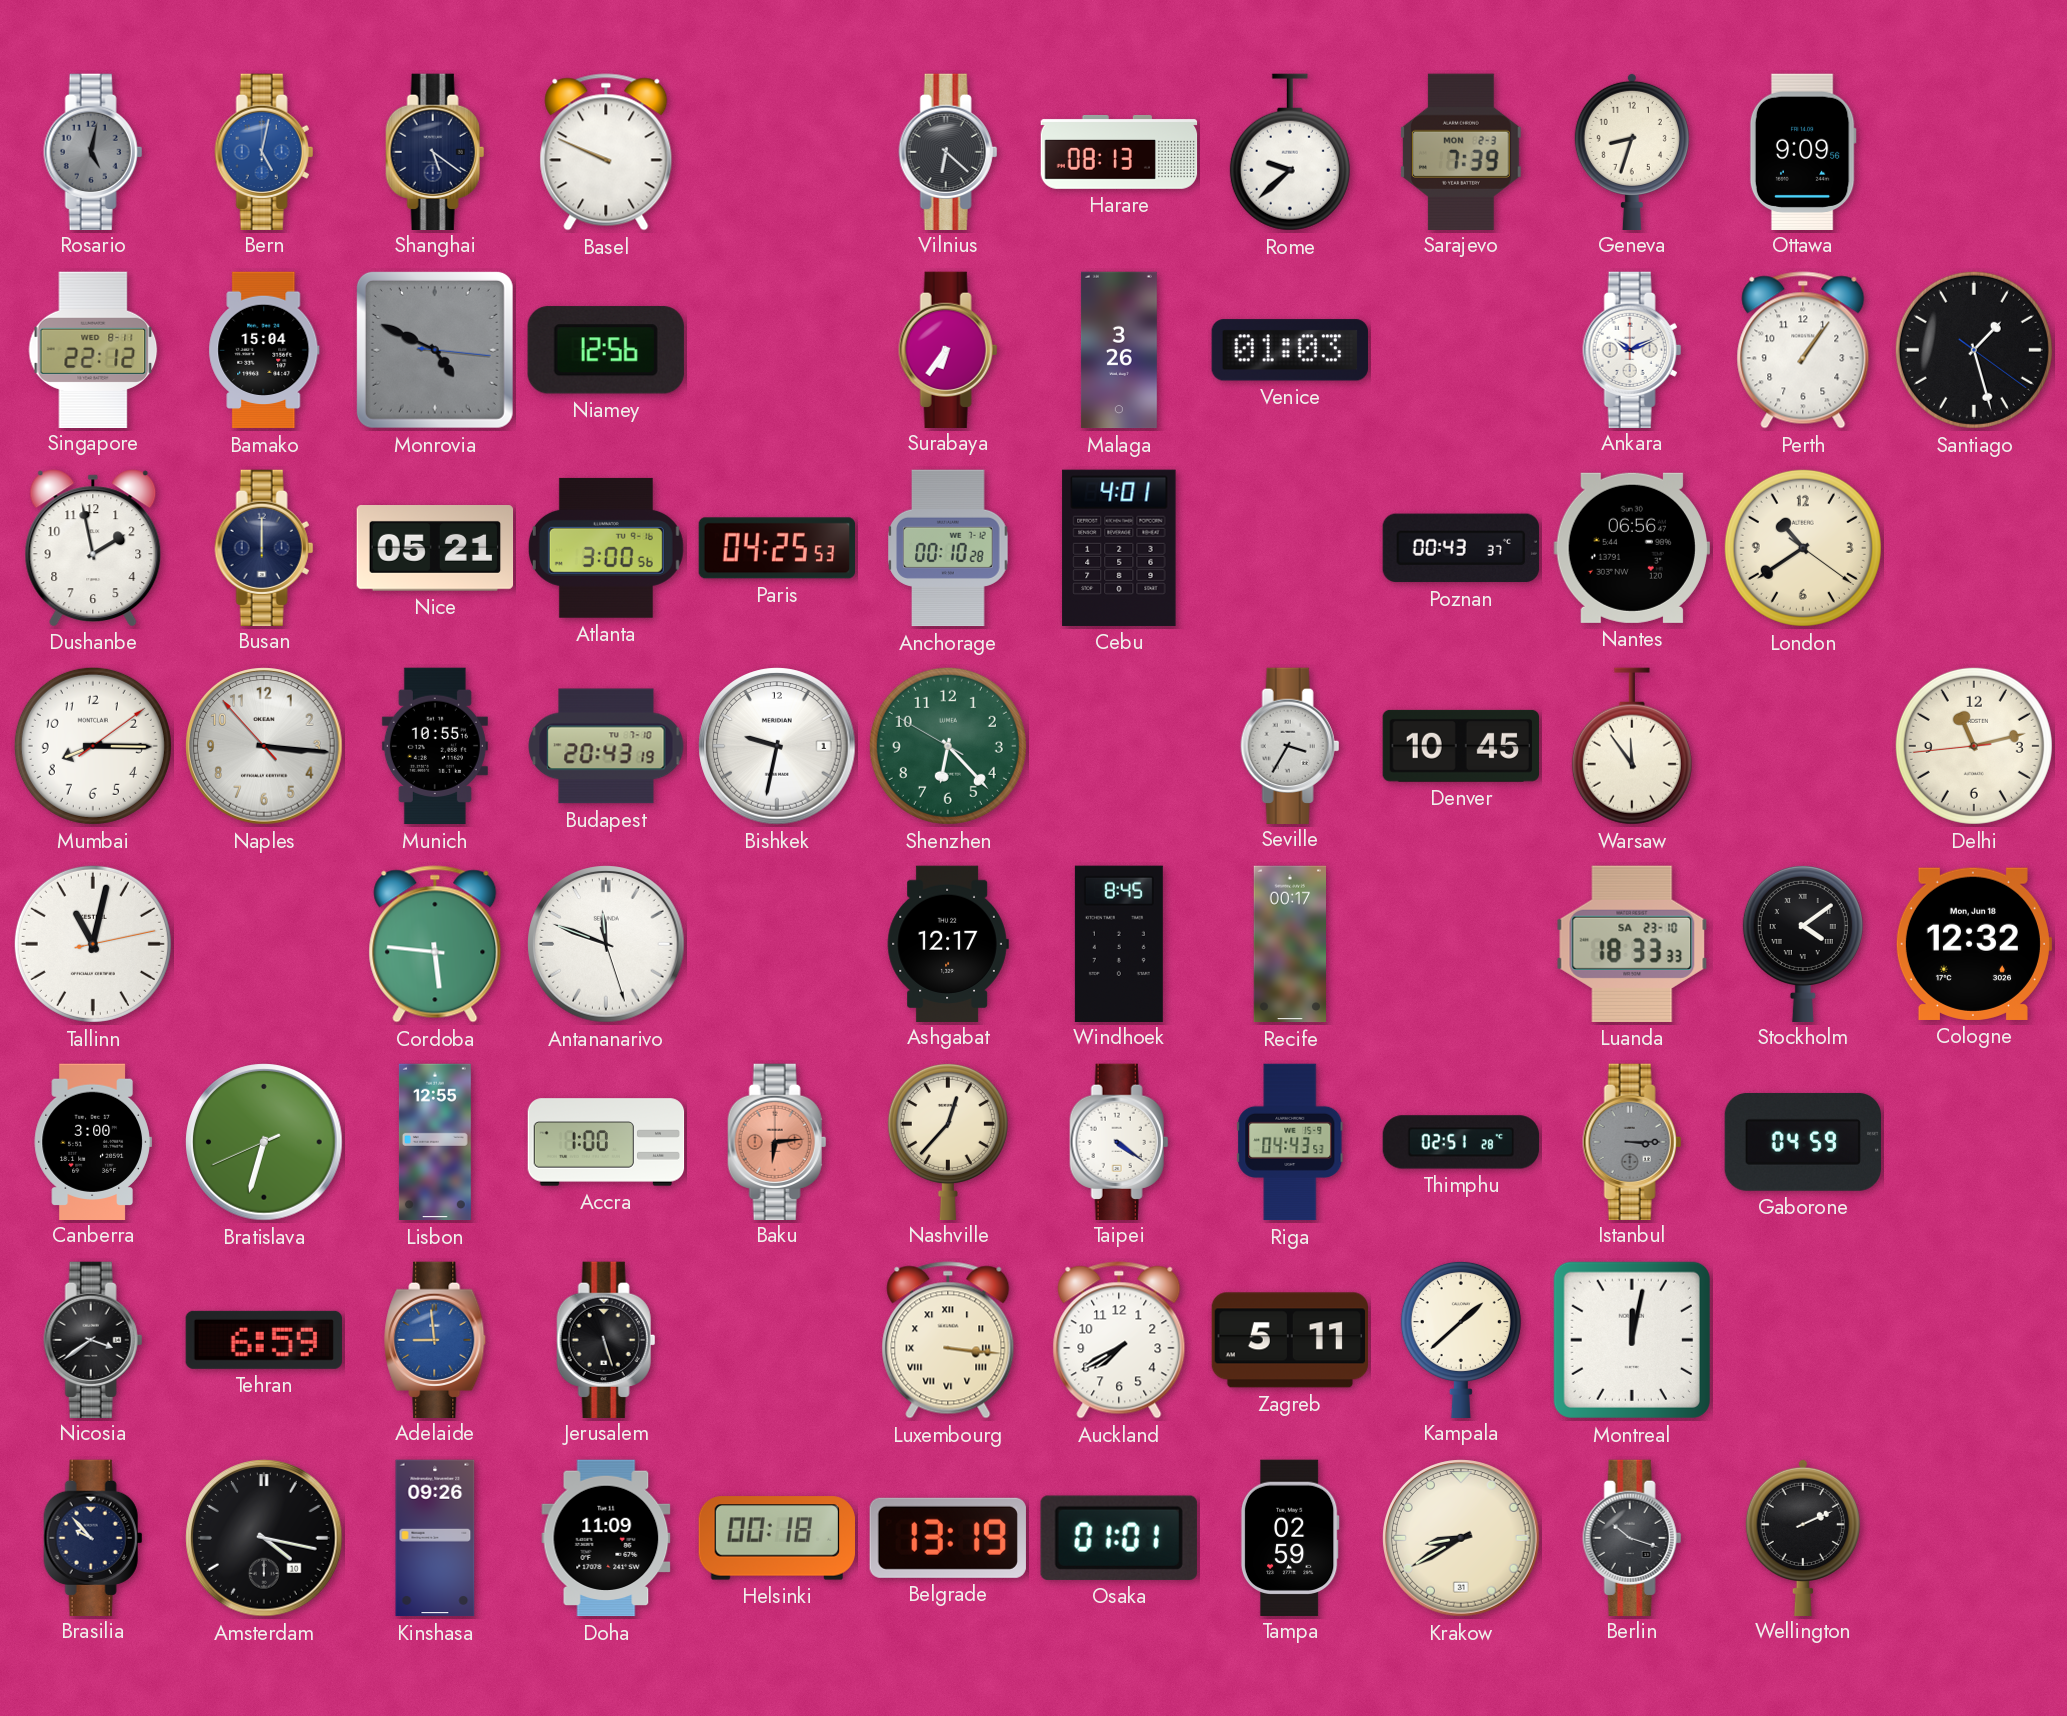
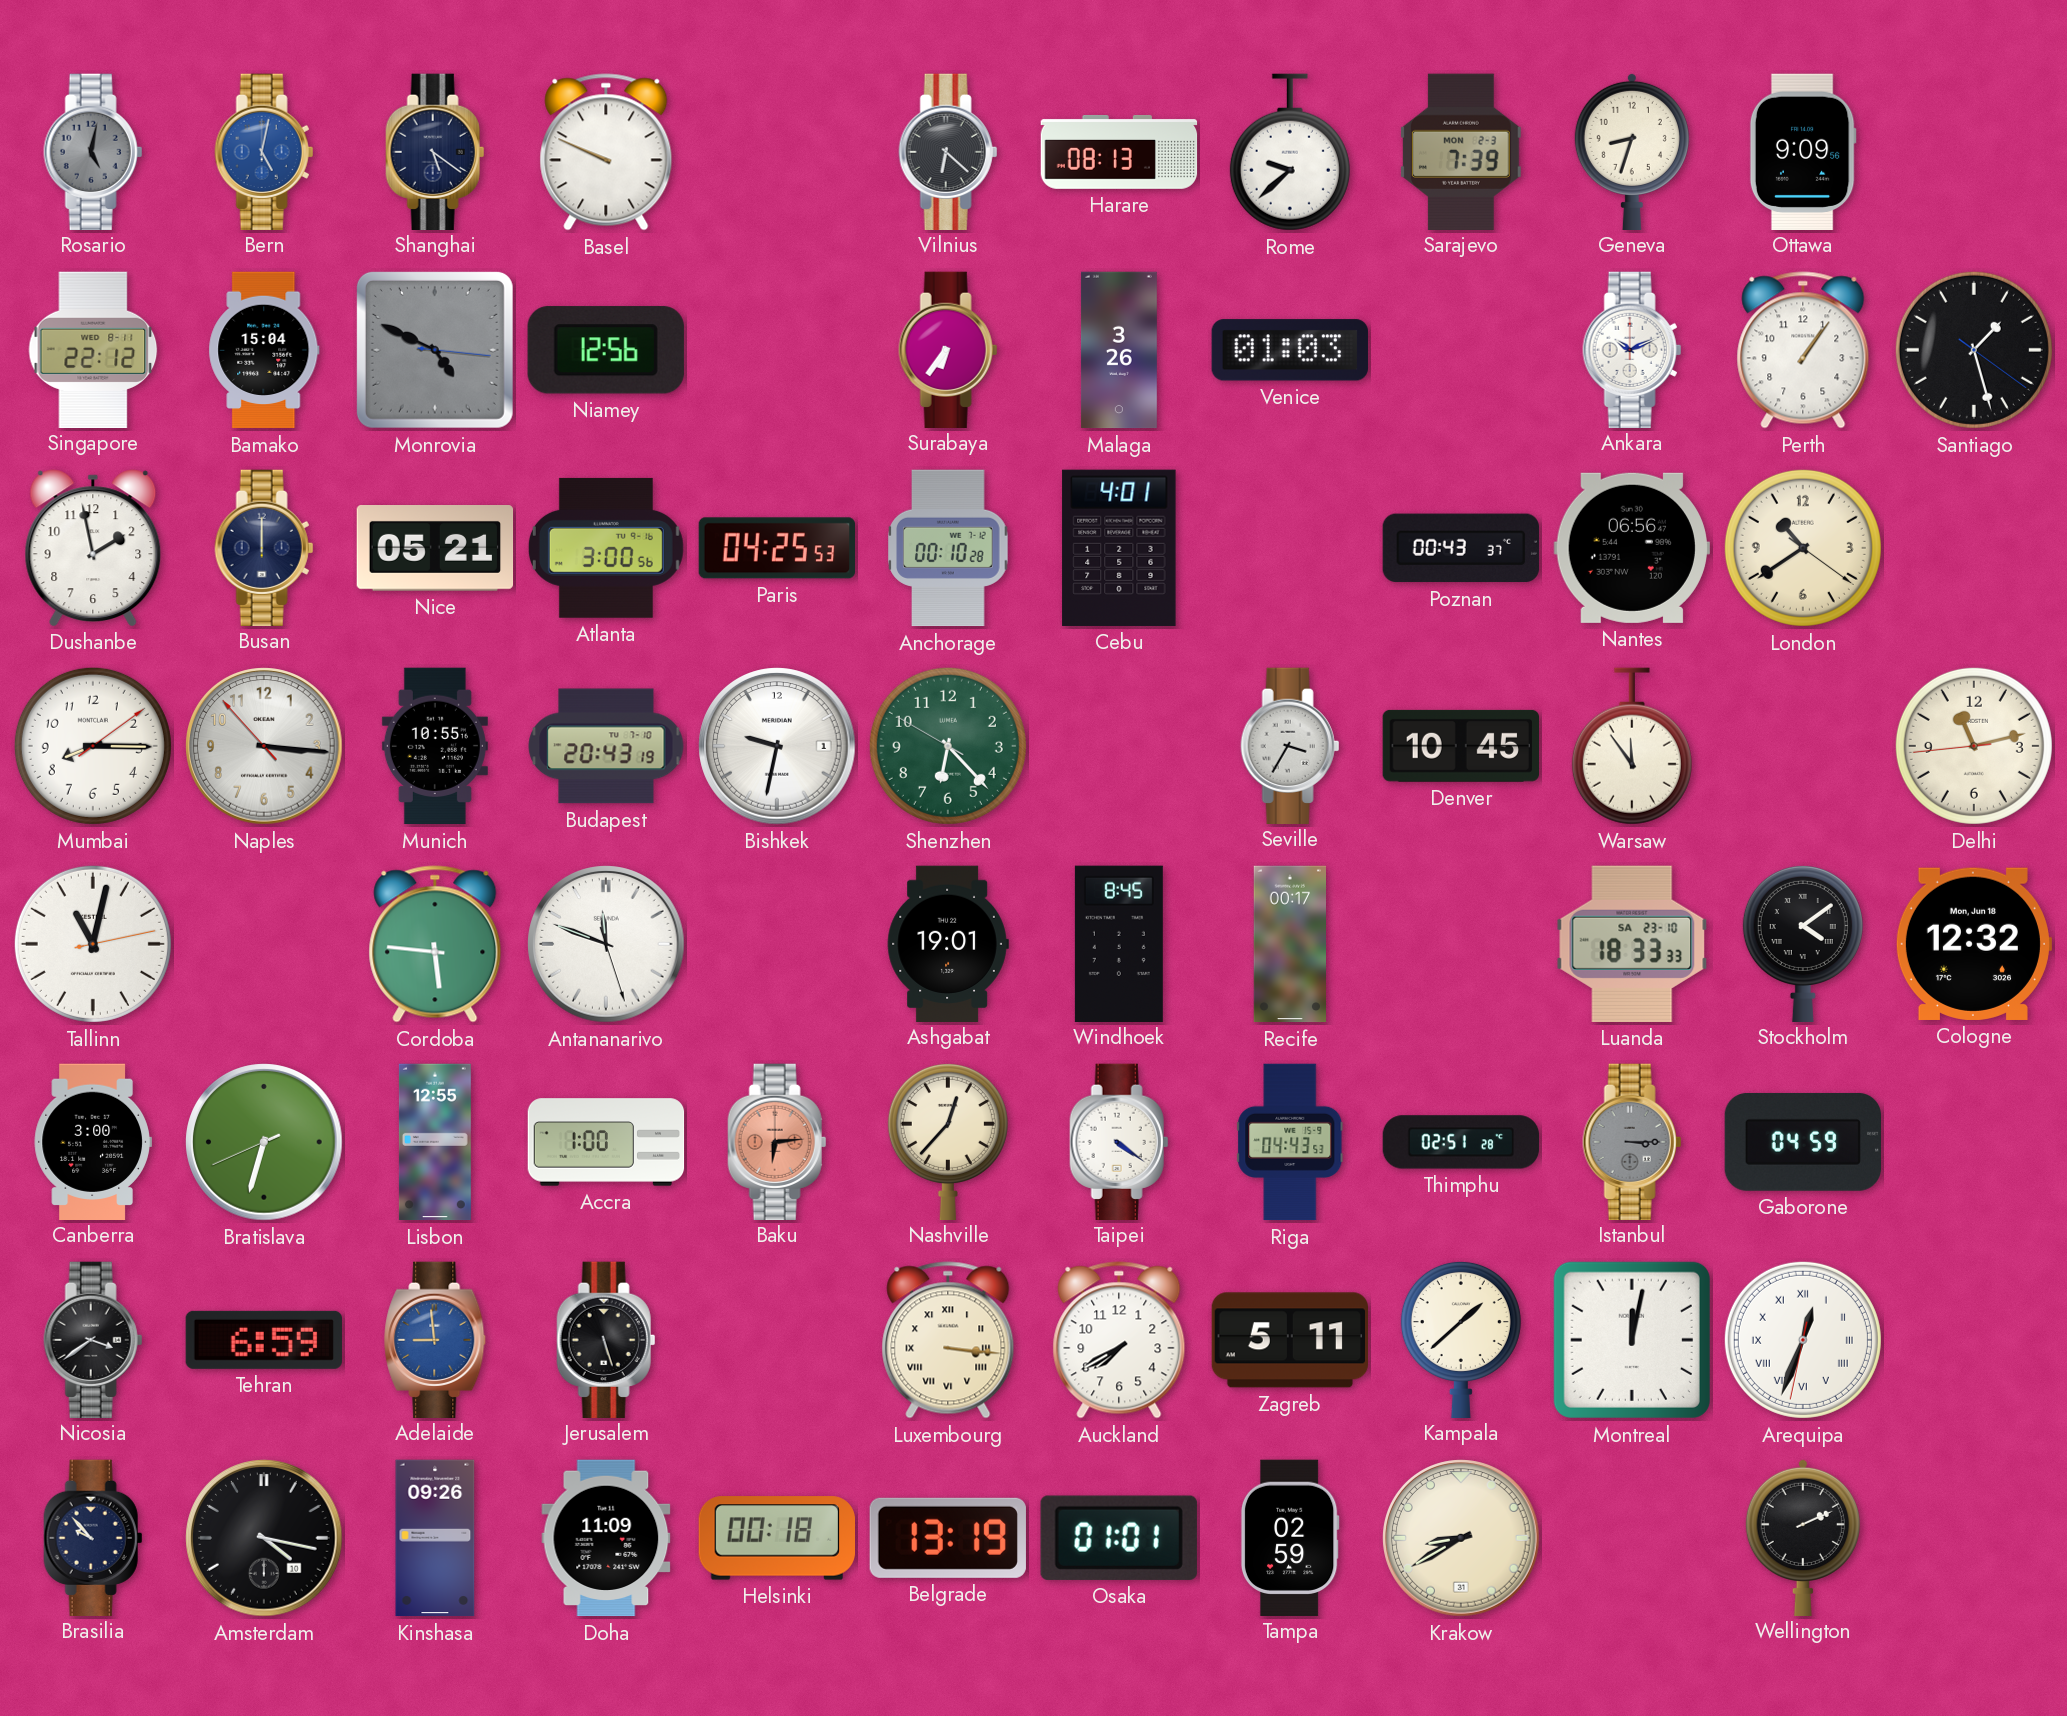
Ashgabat: 12:17 -> 19:01 (948, 943)
Arequipa: none -> 12:33 (1803, 1340)
Berlin: 10:18 -> none (1632, 1537)
